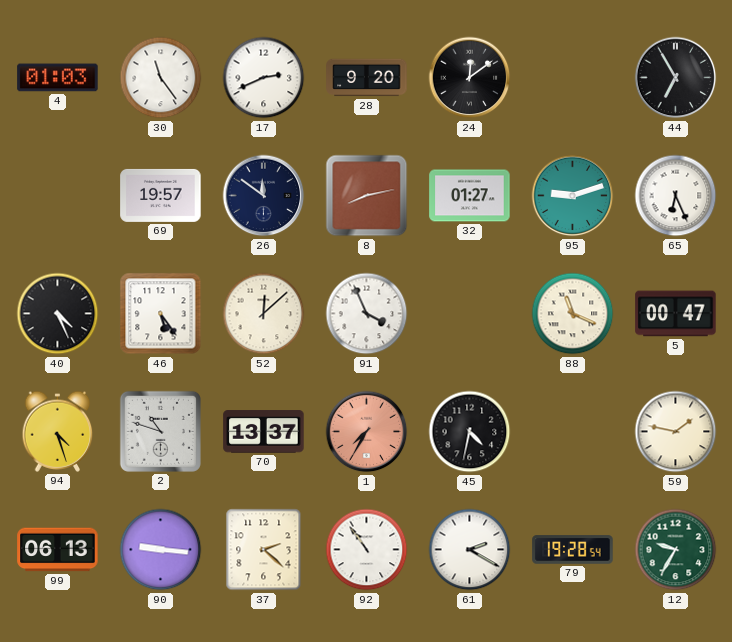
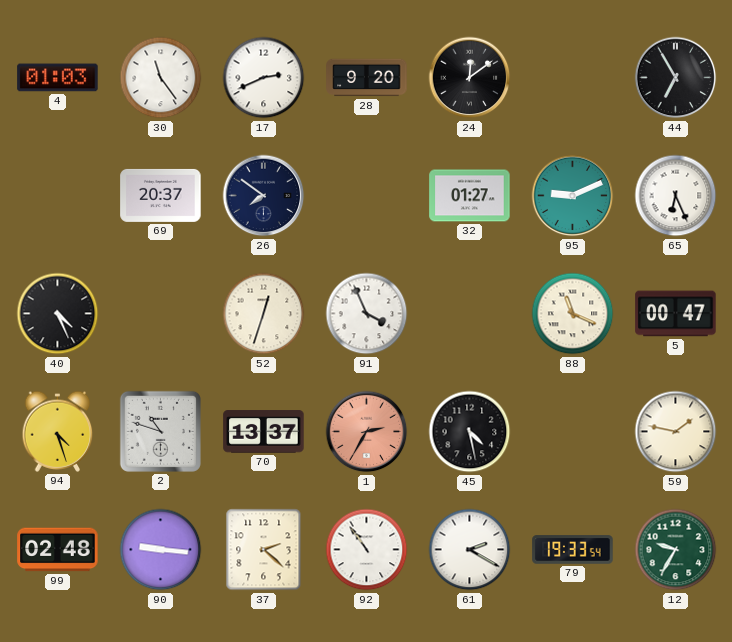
69: 19:57 -> 20:37 (161, 195)
26: 11:51 -> 7:51 (264, 196)
8: 8:13 -> none (367, 196)
95: 9:12 -> 9:11 (573, 196)
46: 5:24 -> none (161, 314)
52: 12:08 -> 12:33 (264, 314)
1: 7:35 -> 2:35 (367, 432)
45: 4:32 -> 4:28 (470, 432)
99: 06:13 -> 02:48 (58, 550)
79: 19:28 -> 19:33 (573, 550)
